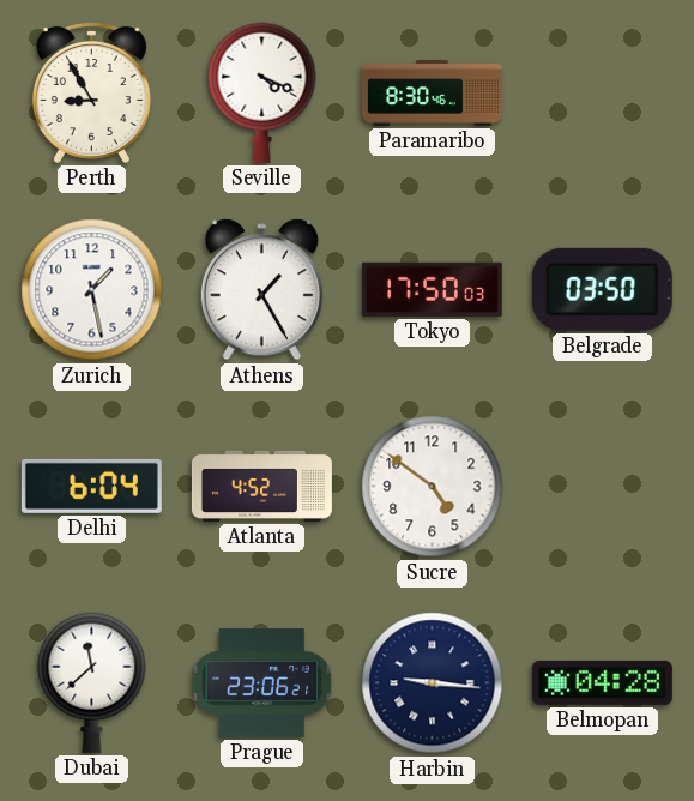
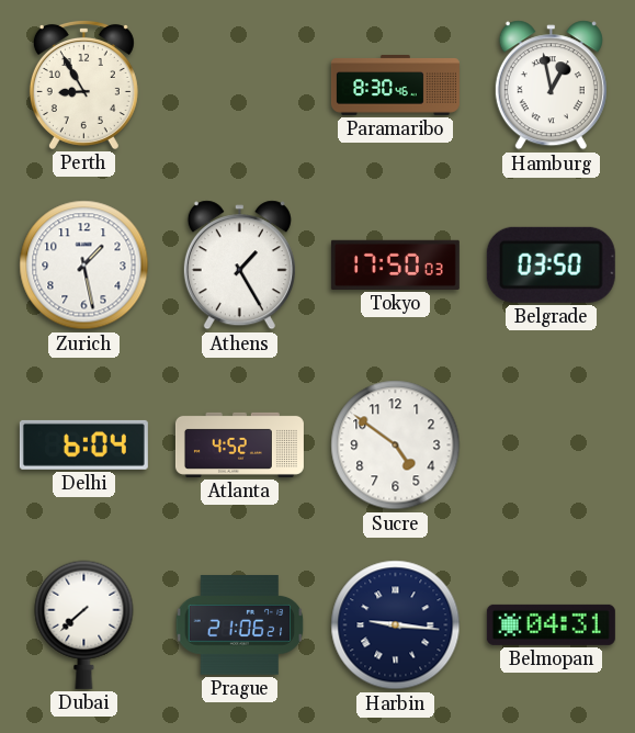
Seville: 4:19 -> none (262, 92)
Hamburg: none -> 12:58 (551, 86)
Dubai: 11:38 -> 7:38 (84, 624)
Prague: 23:06 -> 21:06 (240, 625)
Belmopan: 04:28 -> 04:31 (551, 624)
